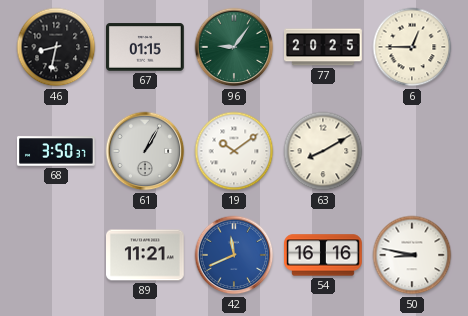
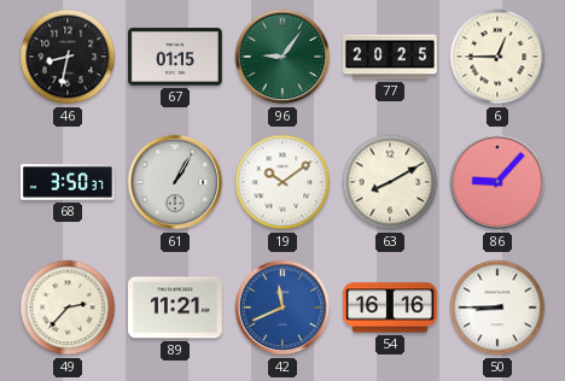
86: none -> 9:07 (497, 182)
49: none -> 2:37 (68, 307)
50: 8:47 -> 8:45 (497, 307)
